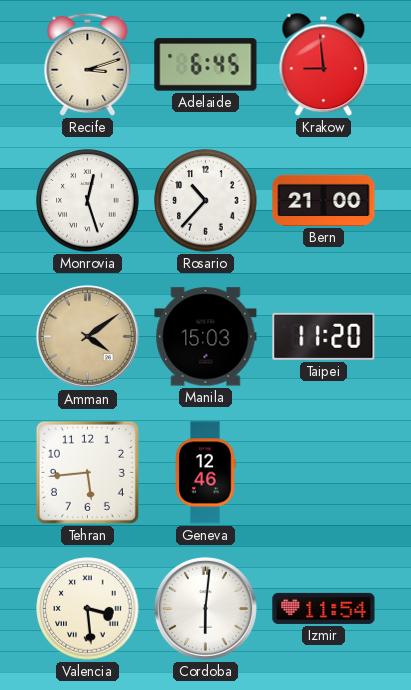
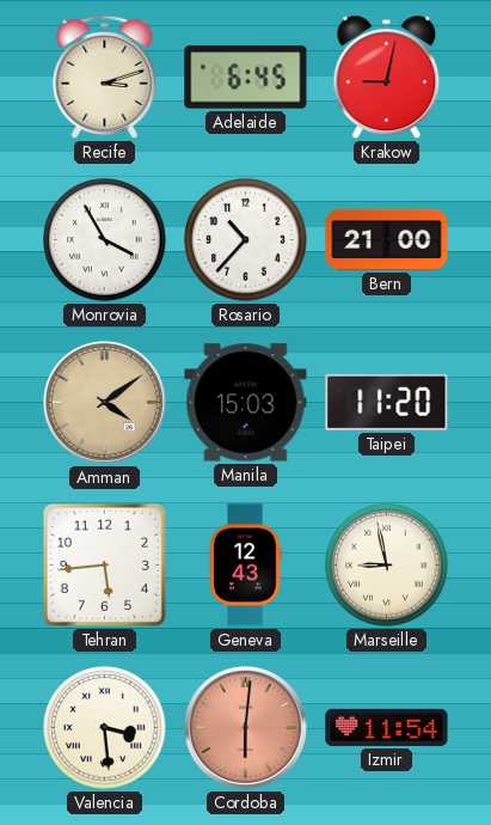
Krakow: 8:59 -> 9:02 (387, 78)
Monrovia: 12:27 -> 3:55 (105, 240)
Geneva: 12:46 -> 12:43 (245, 566)
Marseille: none -> 8:58 (387, 566)
Cordoba dial: white -> salmon (245, 727)
